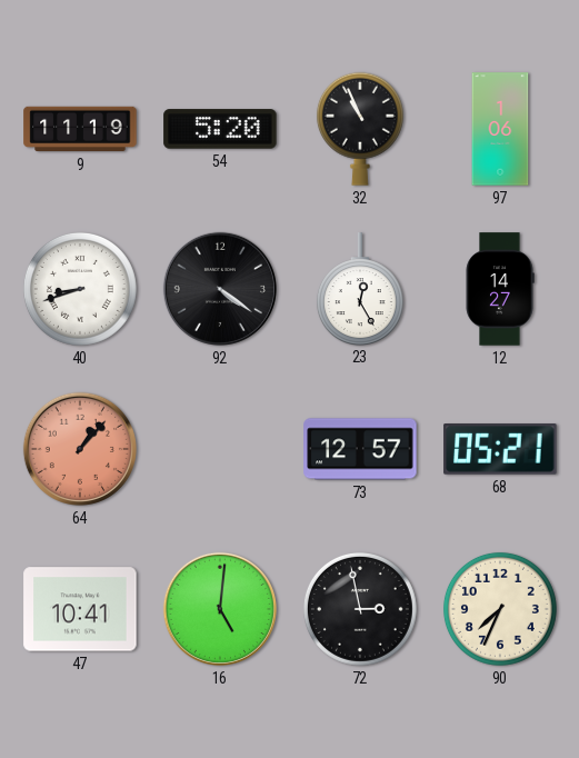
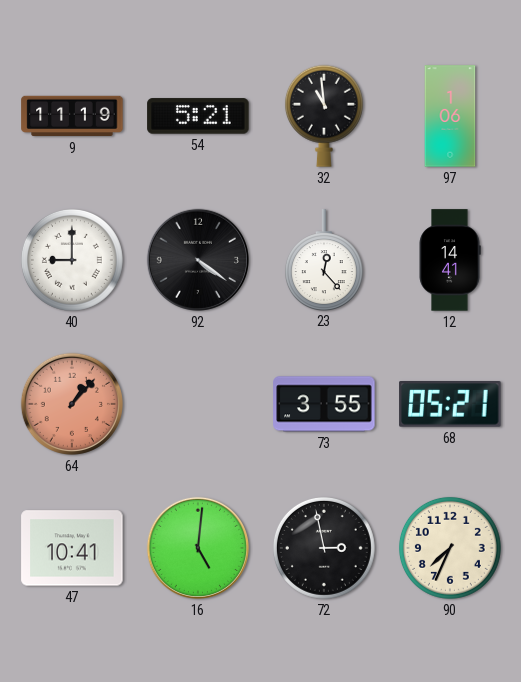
54: 5:20 -> 5:21 (198, 116)
32: 10:56 -> 10:59 (324, 116)
40: 8:42 -> 9:00 (72, 260)
23: 12:25 -> 12:23 (324, 260)
12: 14:27 -> 14:41 (450, 260)
73: 12:57 -> 3:55 (324, 404)
